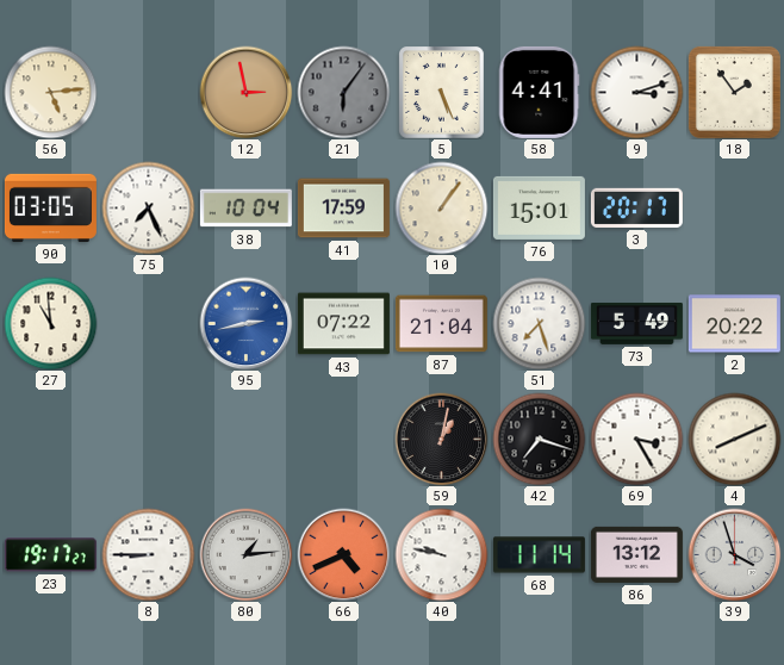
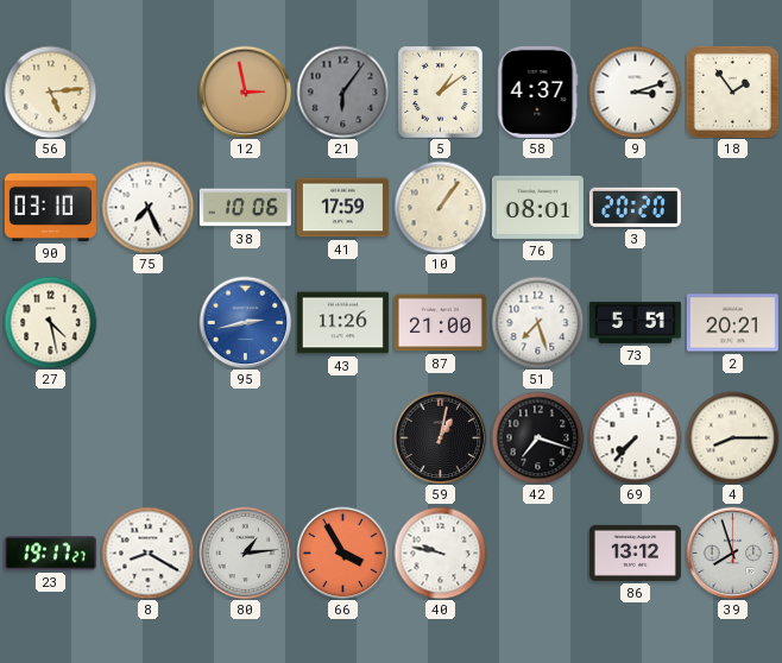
5: 5:26 -> 1:09 (441, 91)
58: 4:41 -> 4:37 (537, 91)
90: 03:05 -> 03:10 (50, 207)
38: 10:04 -> 10:06 (245, 208)
76: 15:01 -> 08:01 (537, 207)
3: 20:17 -> 20:20 (635, 207)
27: 10:59 -> 4:28 (50, 322)
43: 07:22 -> 11:26 (342, 323)
87: 21:04 -> 21:00 (440, 323)
73: 5:49 -> 5:51 (635, 322)
2: 20:22 -> 20:21 (732, 323)
69: 3:25 -> 7:37 (635, 437)
4: 8:11 -> 8:15 (732, 437)
8: 8:45 -> 8:20 (147, 552)
66: 4:41 -> 3:55 (342, 552)
68: 11:14 -> none (539, 555)
39: 3:57 -> 7:57 (732, 552)
